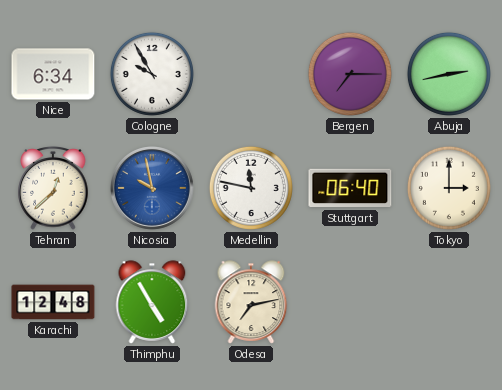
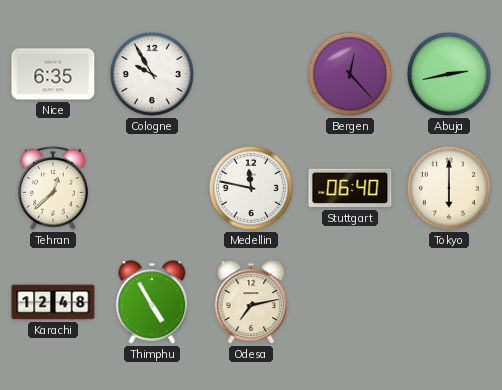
Nice: 6:34 -> 6:35 (53, 74)
Bergen: 7:15 -> 12:23 (350, 74)
Nicosia: 9:58 -> none (152, 188)
Tokyo: 3:00 -> 6:00 (449, 188)
